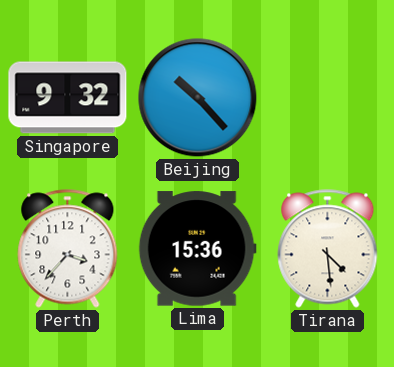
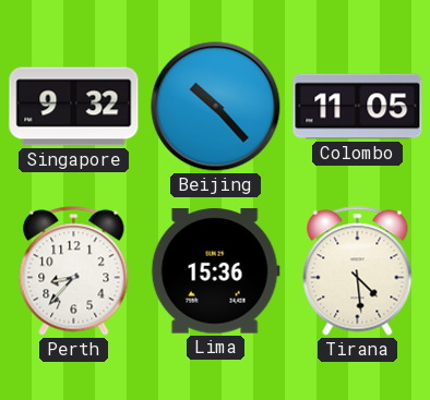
Colombo: none -> 11:05 (358, 107)
Perth: 3:37 -> 8:37 (74, 271)
